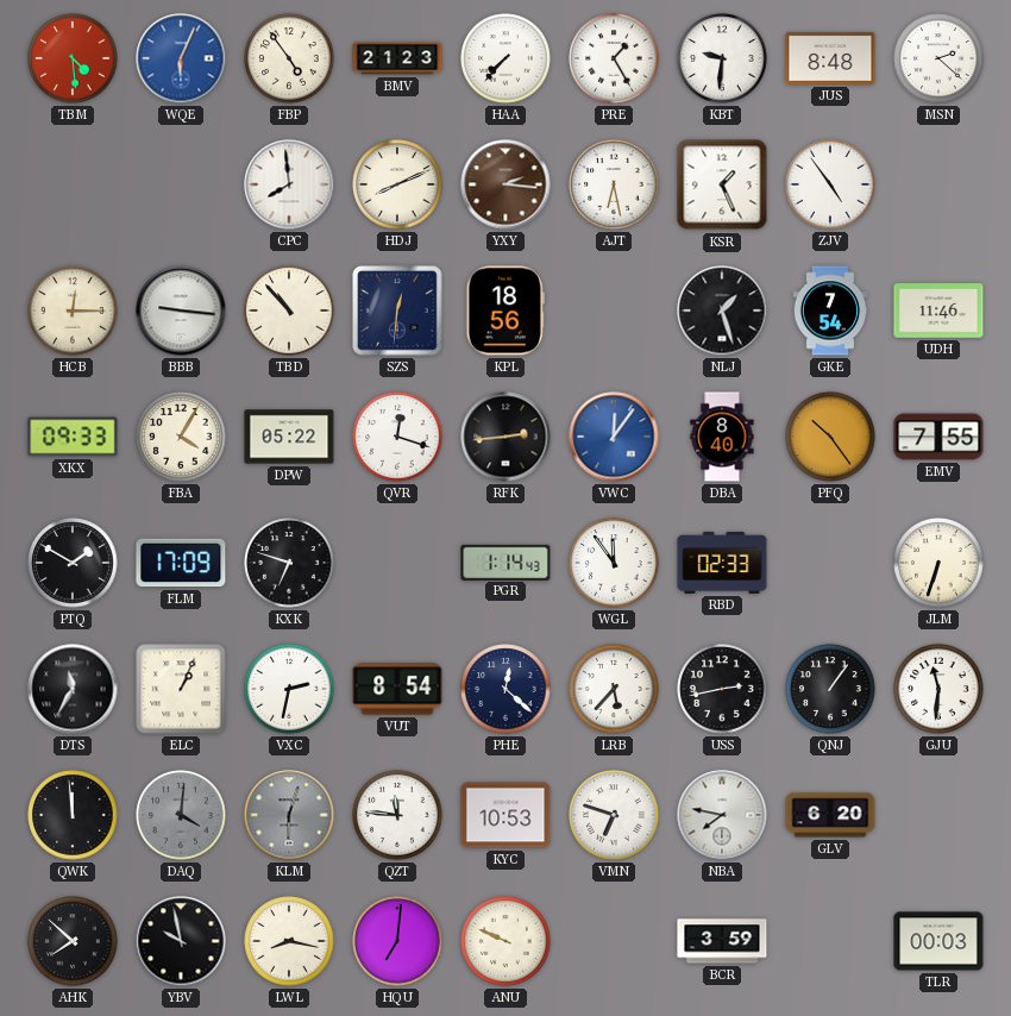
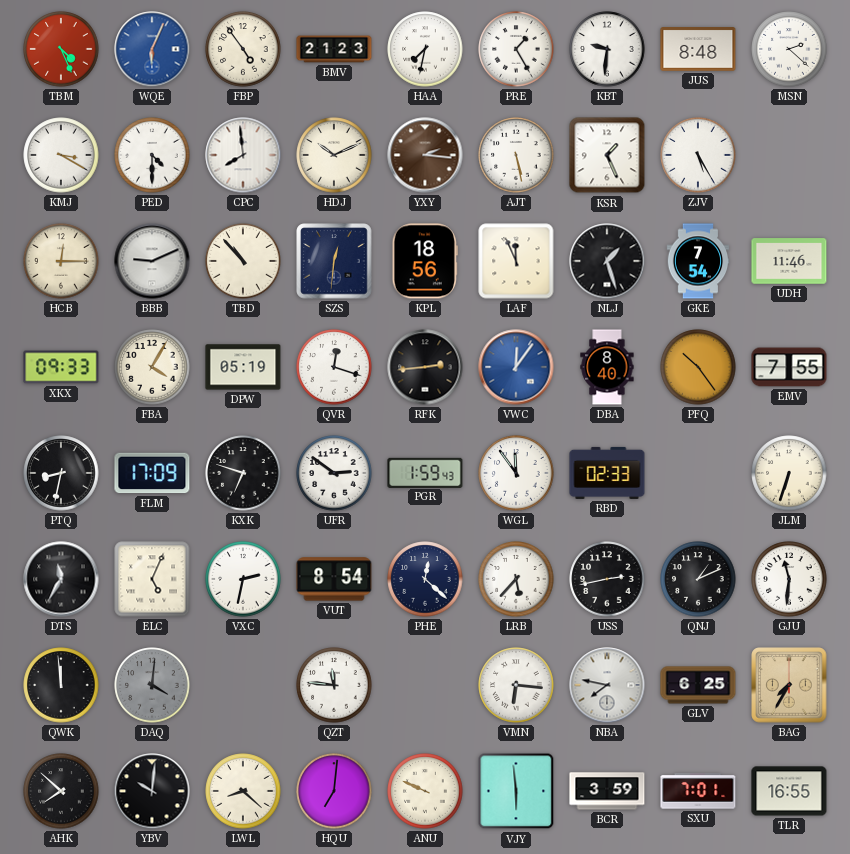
TBM: 4:29 -> 4:26 (61, 49)
HAA: 7:37 -> 7:32 (425, 49)
KMJ: none -> 3:20 (61, 155)
PED: none -> 4:30 (152, 155)
HDJ: 8:11 -> 10:11 (334, 155)
AJT: 6:28 -> 5:28 (516, 155)
ZJV: 4:54 -> 5:25 (698, 155)
BBB: 9:16 -> 9:11 (152, 261)
LAF: none -> 11:56 (516, 261)
DPW: 05:22 -> 05:19 (243, 367)
PTQ: 1:50 -> 8:32 (61, 473)
UFR: none -> 2:51 (334, 473)
PGR: 1:14 -> 1:59 (425, 472)
ELC: 1:04 -> 5:04 (152, 579)
QNJ: 1:06 -> 1:11 (698, 579)
KLM: 6:03 -> none (289, 815)
KYC: 10:53 -> none (505, 815)
VMN: 6:48 -> 6:16 (516, 685)
GLV: 6:20 -> 6:25 (698, 685)
BAG: none -> 7:35 (789, 685)
YBV: 9:58 -> 10:01 (152, 791)
LWL: 8:17 -> 8:22 (243, 791)
VJY: none -> 5:59 (516, 791)
SXU: none -> 7:01 (698, 791)
TLR: 00:03 -> 16:55 (789, 791)
